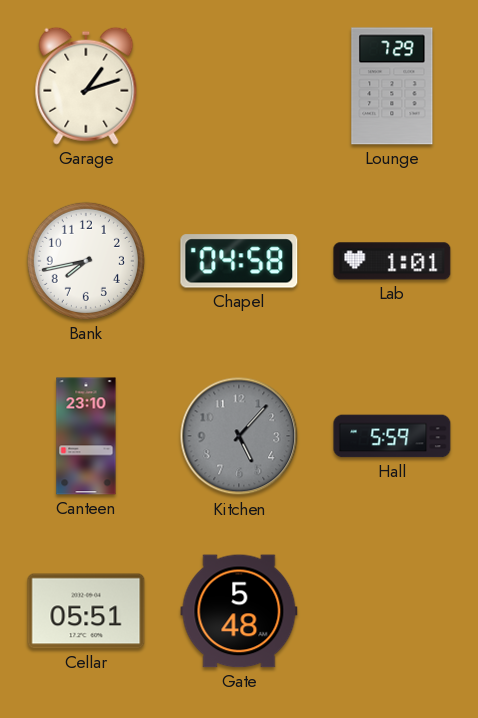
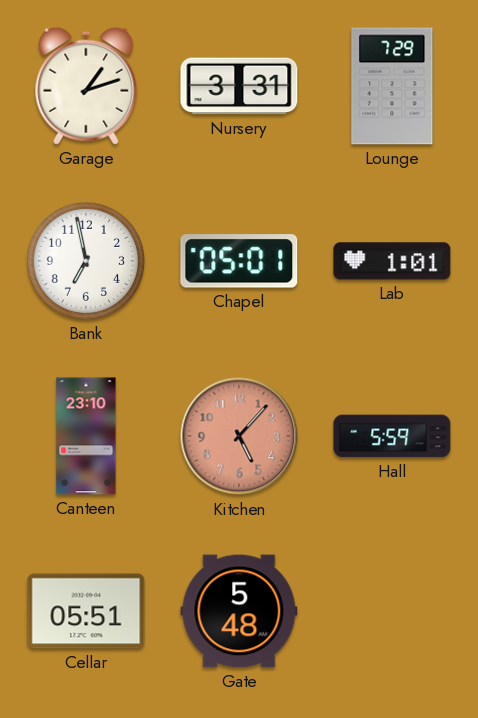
Nursery: none -> 3:31 (239, 86)
Bank: 7:43 -> 6:58 (86, 261)
Chapel: 04:58 -> 05:01 (239, 261)
Kitchen dial: grey -> salmon (239, 436)
